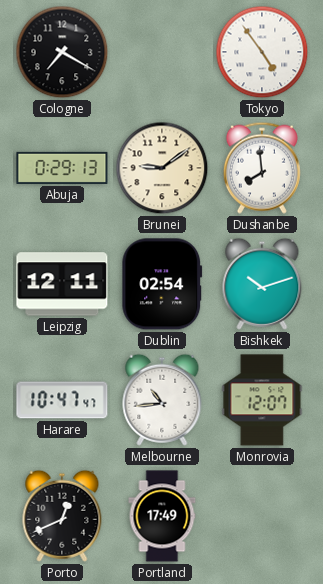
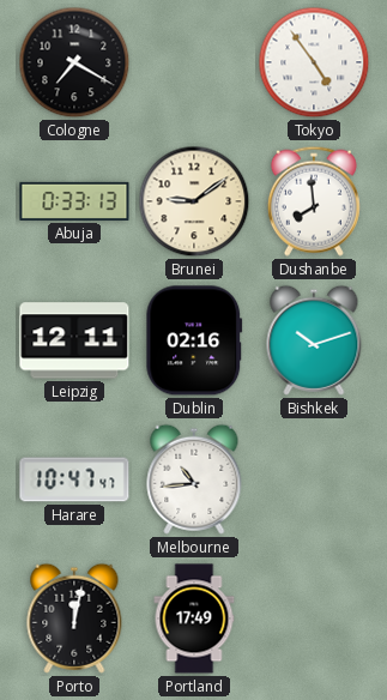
Abuja: 0:29 -> 0:33 (74, 201)
Dublin: 02:54 -> 02:16 (194, 340)
Monrovia: 12:07 -> none (262, 400)
Porto: 12:41 -> 12:02 (74, 618)
